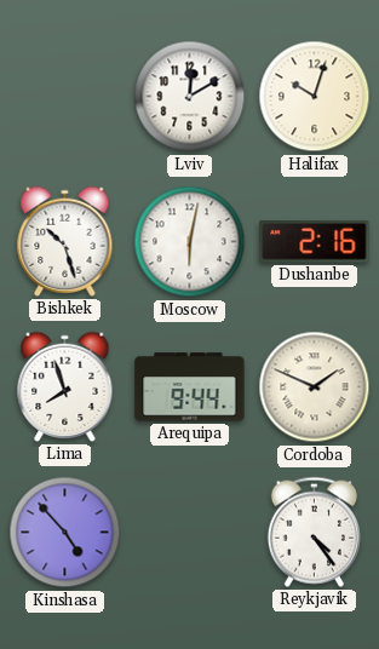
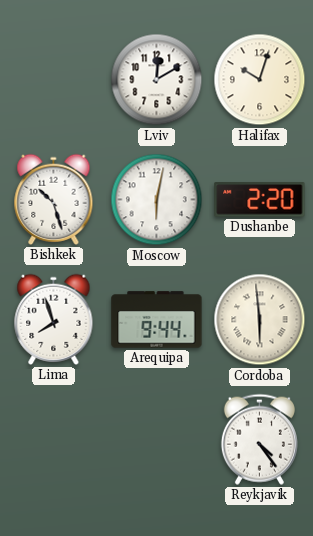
Dushanbe: 2:16 -> 2:20 (260, 200)
Cordoba: 1:49 -> 5:59 (260, 320)
Kinshasa: 4:53 -> none (65, 533)
